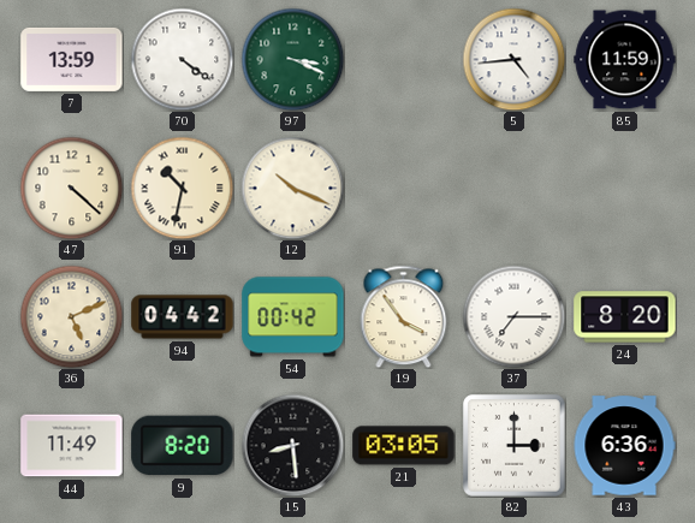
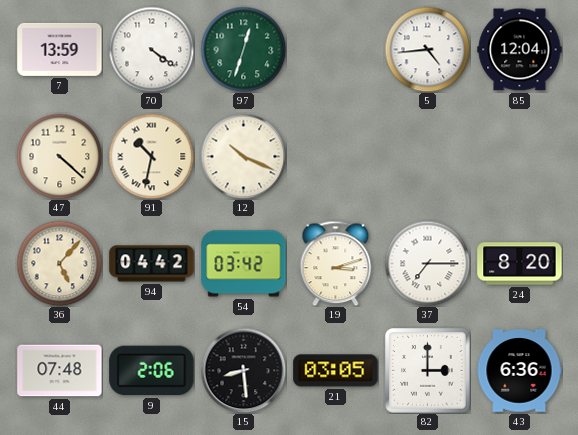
97: 3:19 -> 12:33 (243, 49)
85: 11:59 -> 12:04 (520, 50)
36: 5:11 -> 5:07 (59, 263)
54: 00:42 -> 03:42 (244, 264)
19: 3:54 -> 3:12 (336, 263)
44: 11:49 -> 07:48 (60, 371)
9: 8:20 -> 2:06 (152, 371)
